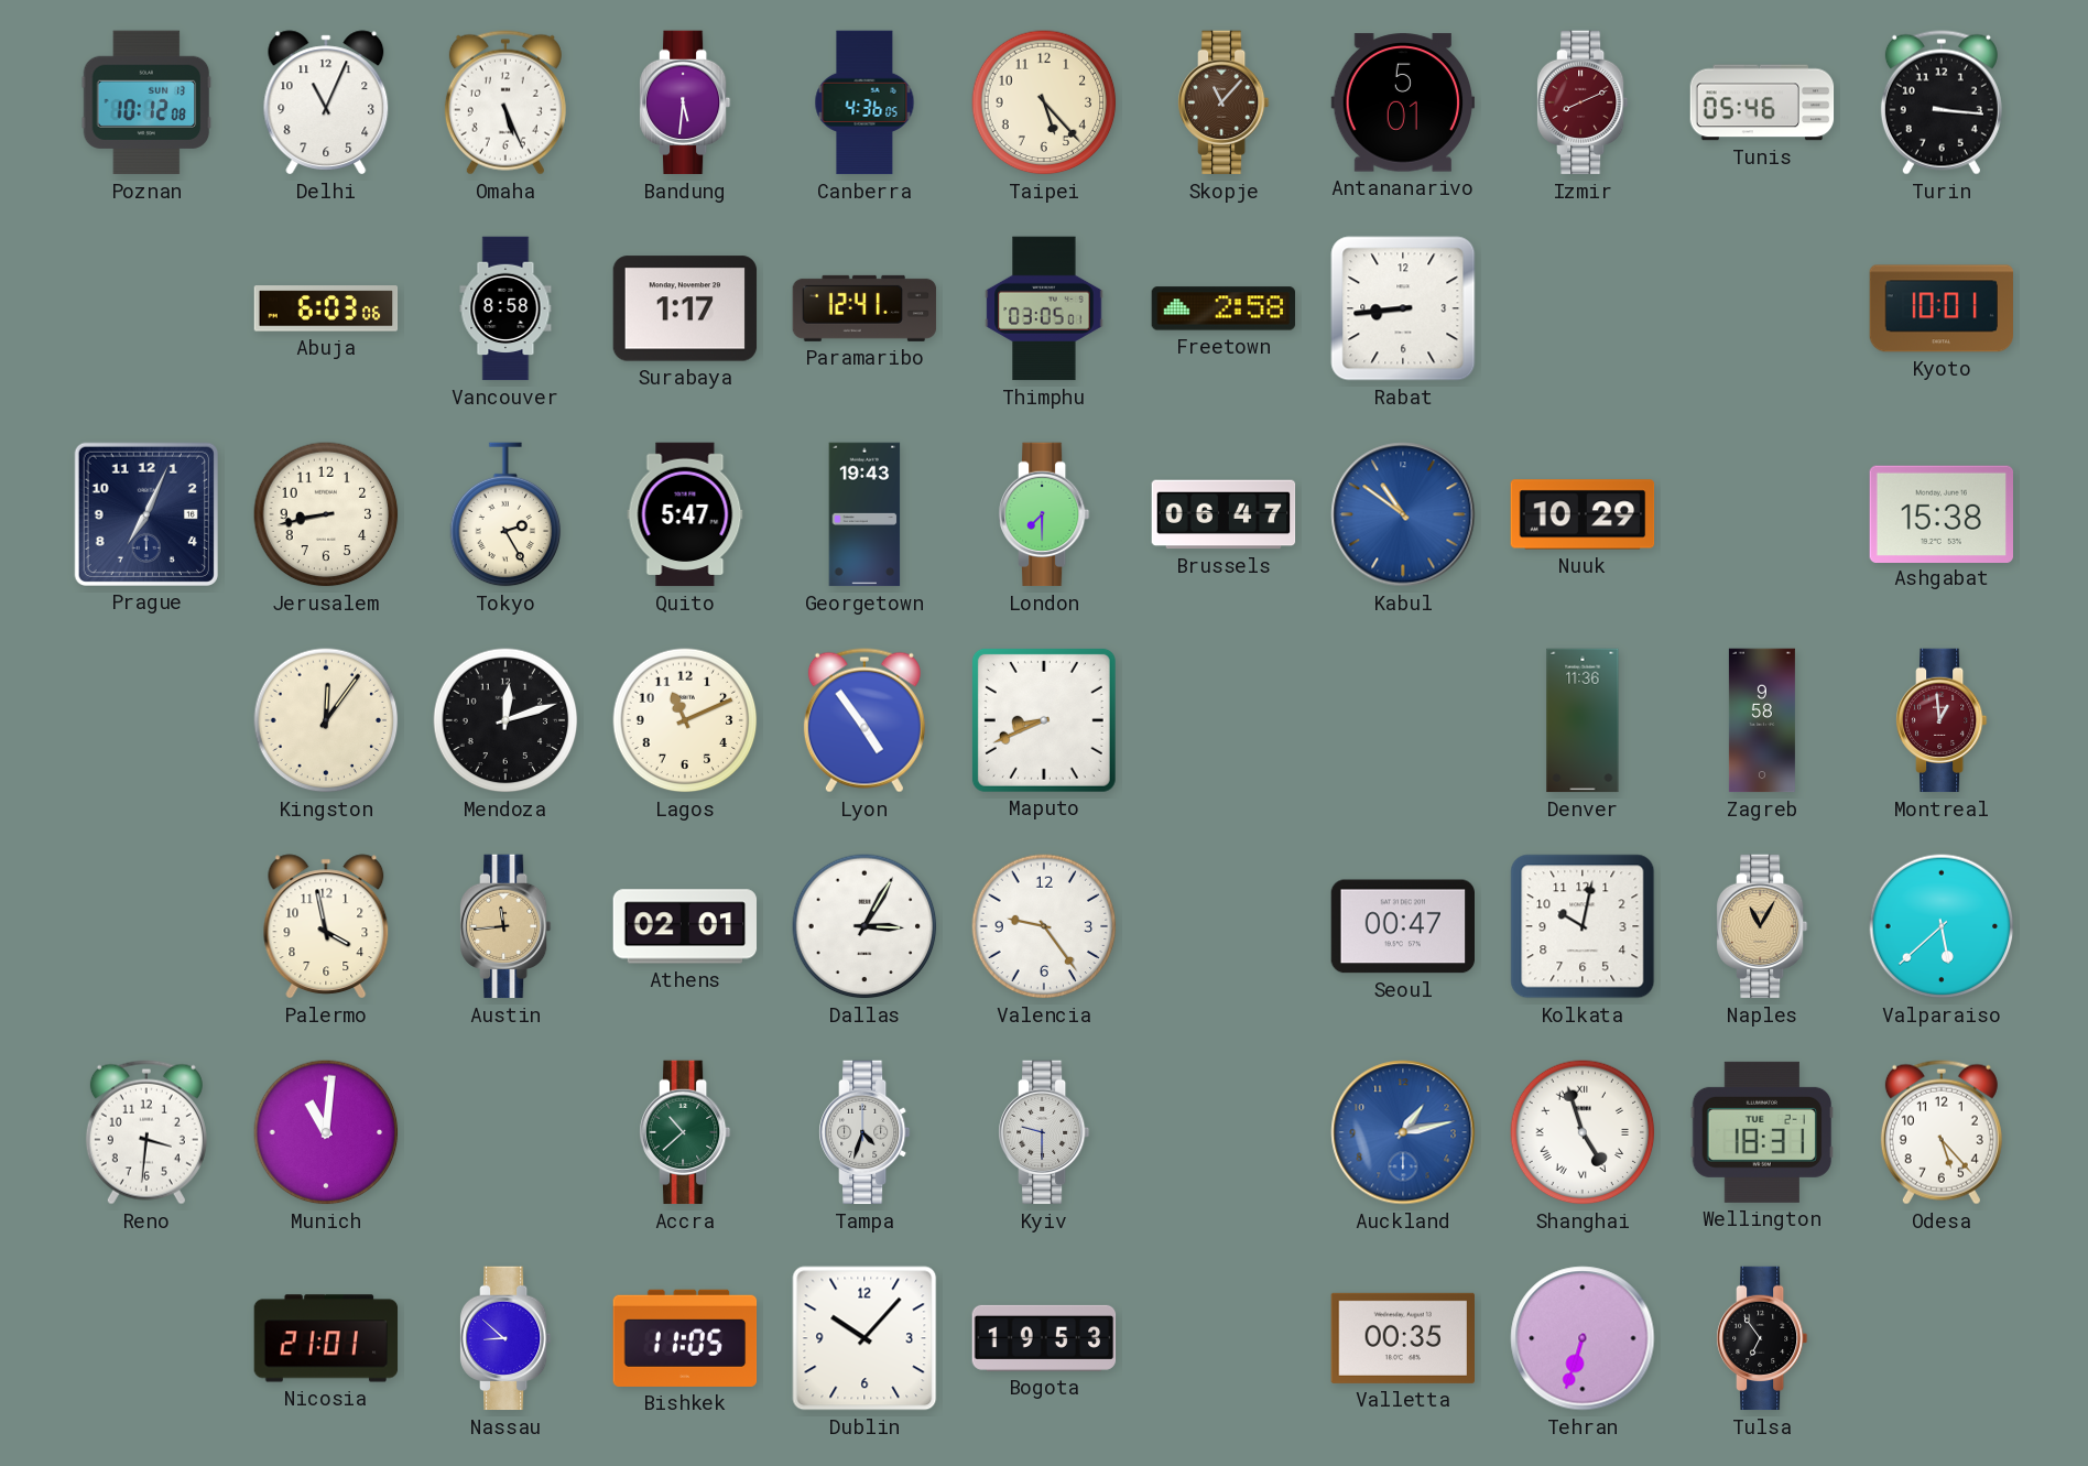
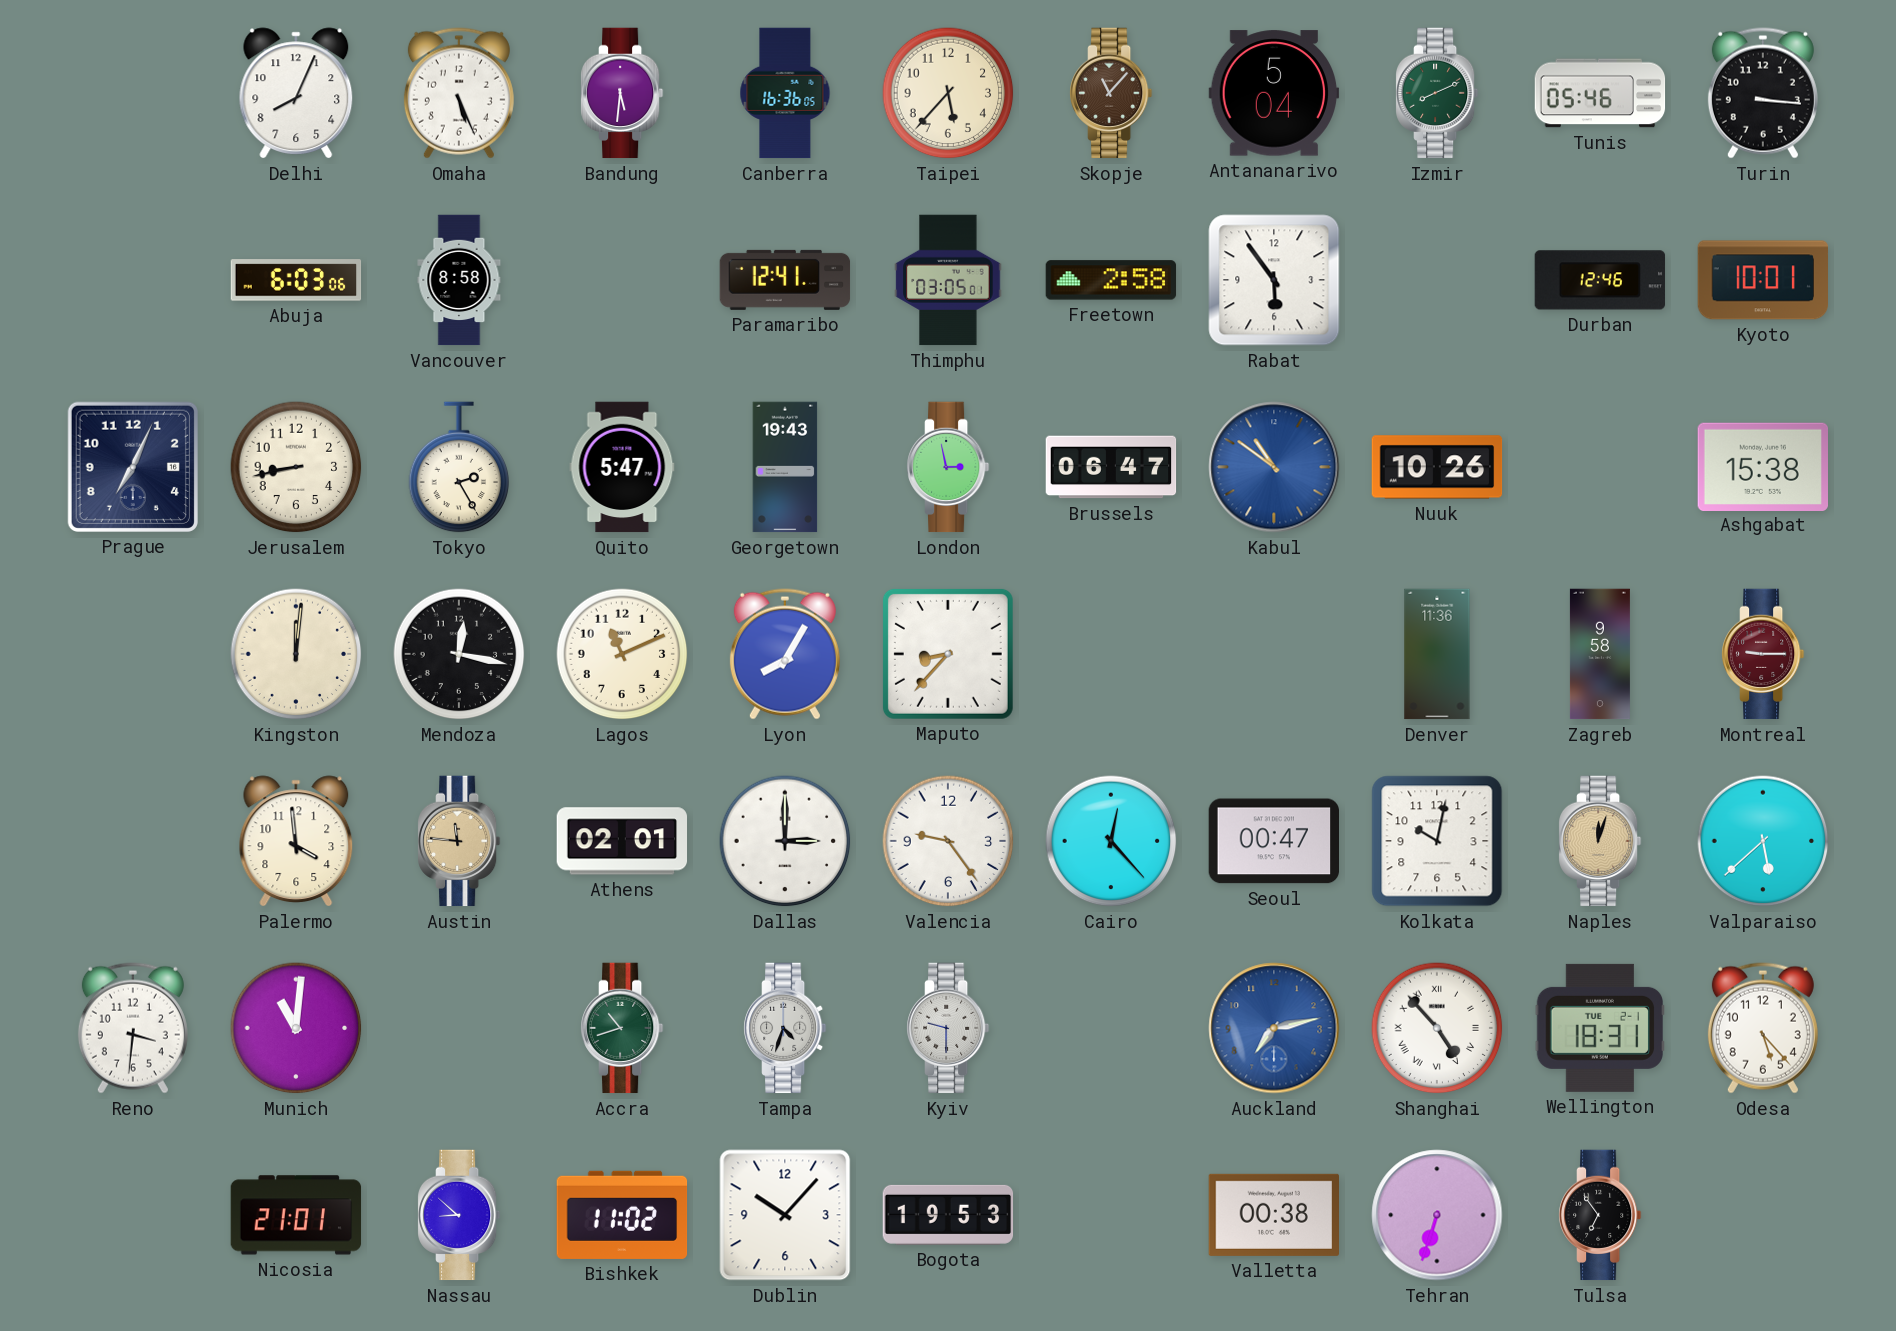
Poznan: 10:12 -> none (146, 102)
Delhi: 11:04 -> 8:04 (296, 93)
Canberra: 4:36 -> 16:36 (785, 93)
Taipei: 5:23 -> 5:37 (948, 93)
Antananarivo: 5:01 -> 5:04 (1274, 93)
Izmir dial: burgundy -> green (1437, 93)
Surabaya: 1:17 -> none (685, 308)
Rabat: 8:44 -> 5:54 (1274, 280)
Durban: none -> 12:46 (1600, 280)
London: 7:30 -> 2:58 (948, 467)
Nuuk: 10:29 -> 10:26 (1437, 467)
Kingston: 12:06 -> 12:01 (296, 654)
Mendoza: 12:12 -> 12:17 (459, 654)
Lyon: 4:54 -> 8:05 (785, 654)
Maputo: 8:41 -> 8:37 (948, 654)
Montreal: 12:59 -> 9:15 (1763, 654)
Palermo: 3:58 -> 3:59 (296, 841)
Austin: 11:44 -> 11:46 (459, 841)
Dallas: 3:05 -> 3:00 (785, 841)
Cairo: none -> 12:23 (1111, 841)
Naples: 11:05 -> 12:03 (1600, 841)
Accra: 10:38 -> 10:42 (622, 1028)
Auckland: 1:13 -> 7:13 (1274, 1028)
Shanghai: 4:57 -> 4:53 (1437, 1028)
Bishkek: 11:05 -> 11:02 (622, 1215)
Valletta: 00:35 -> 00:38 (1274, 1215)
